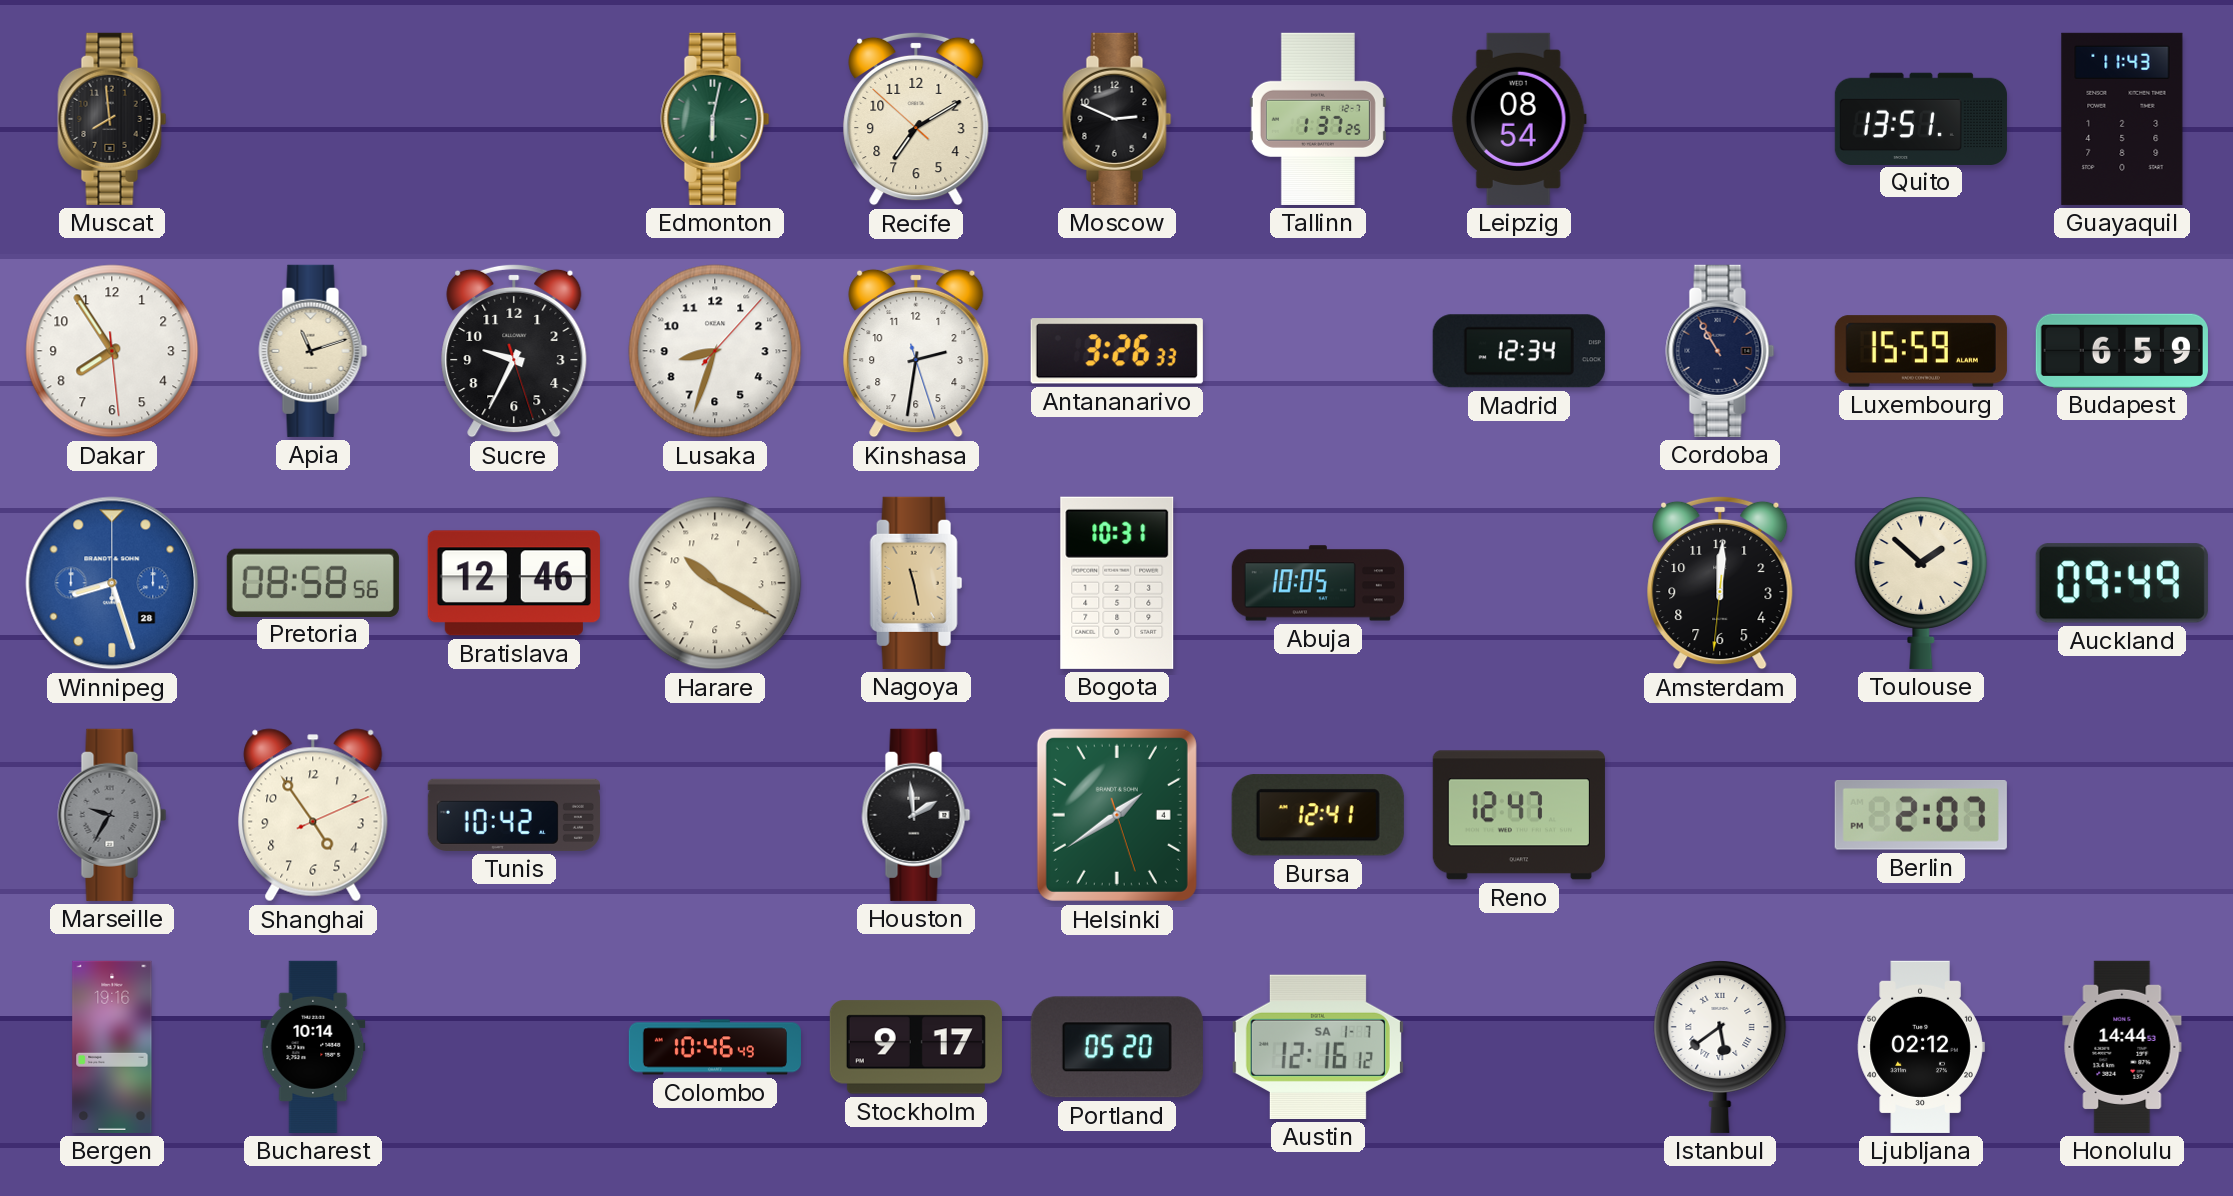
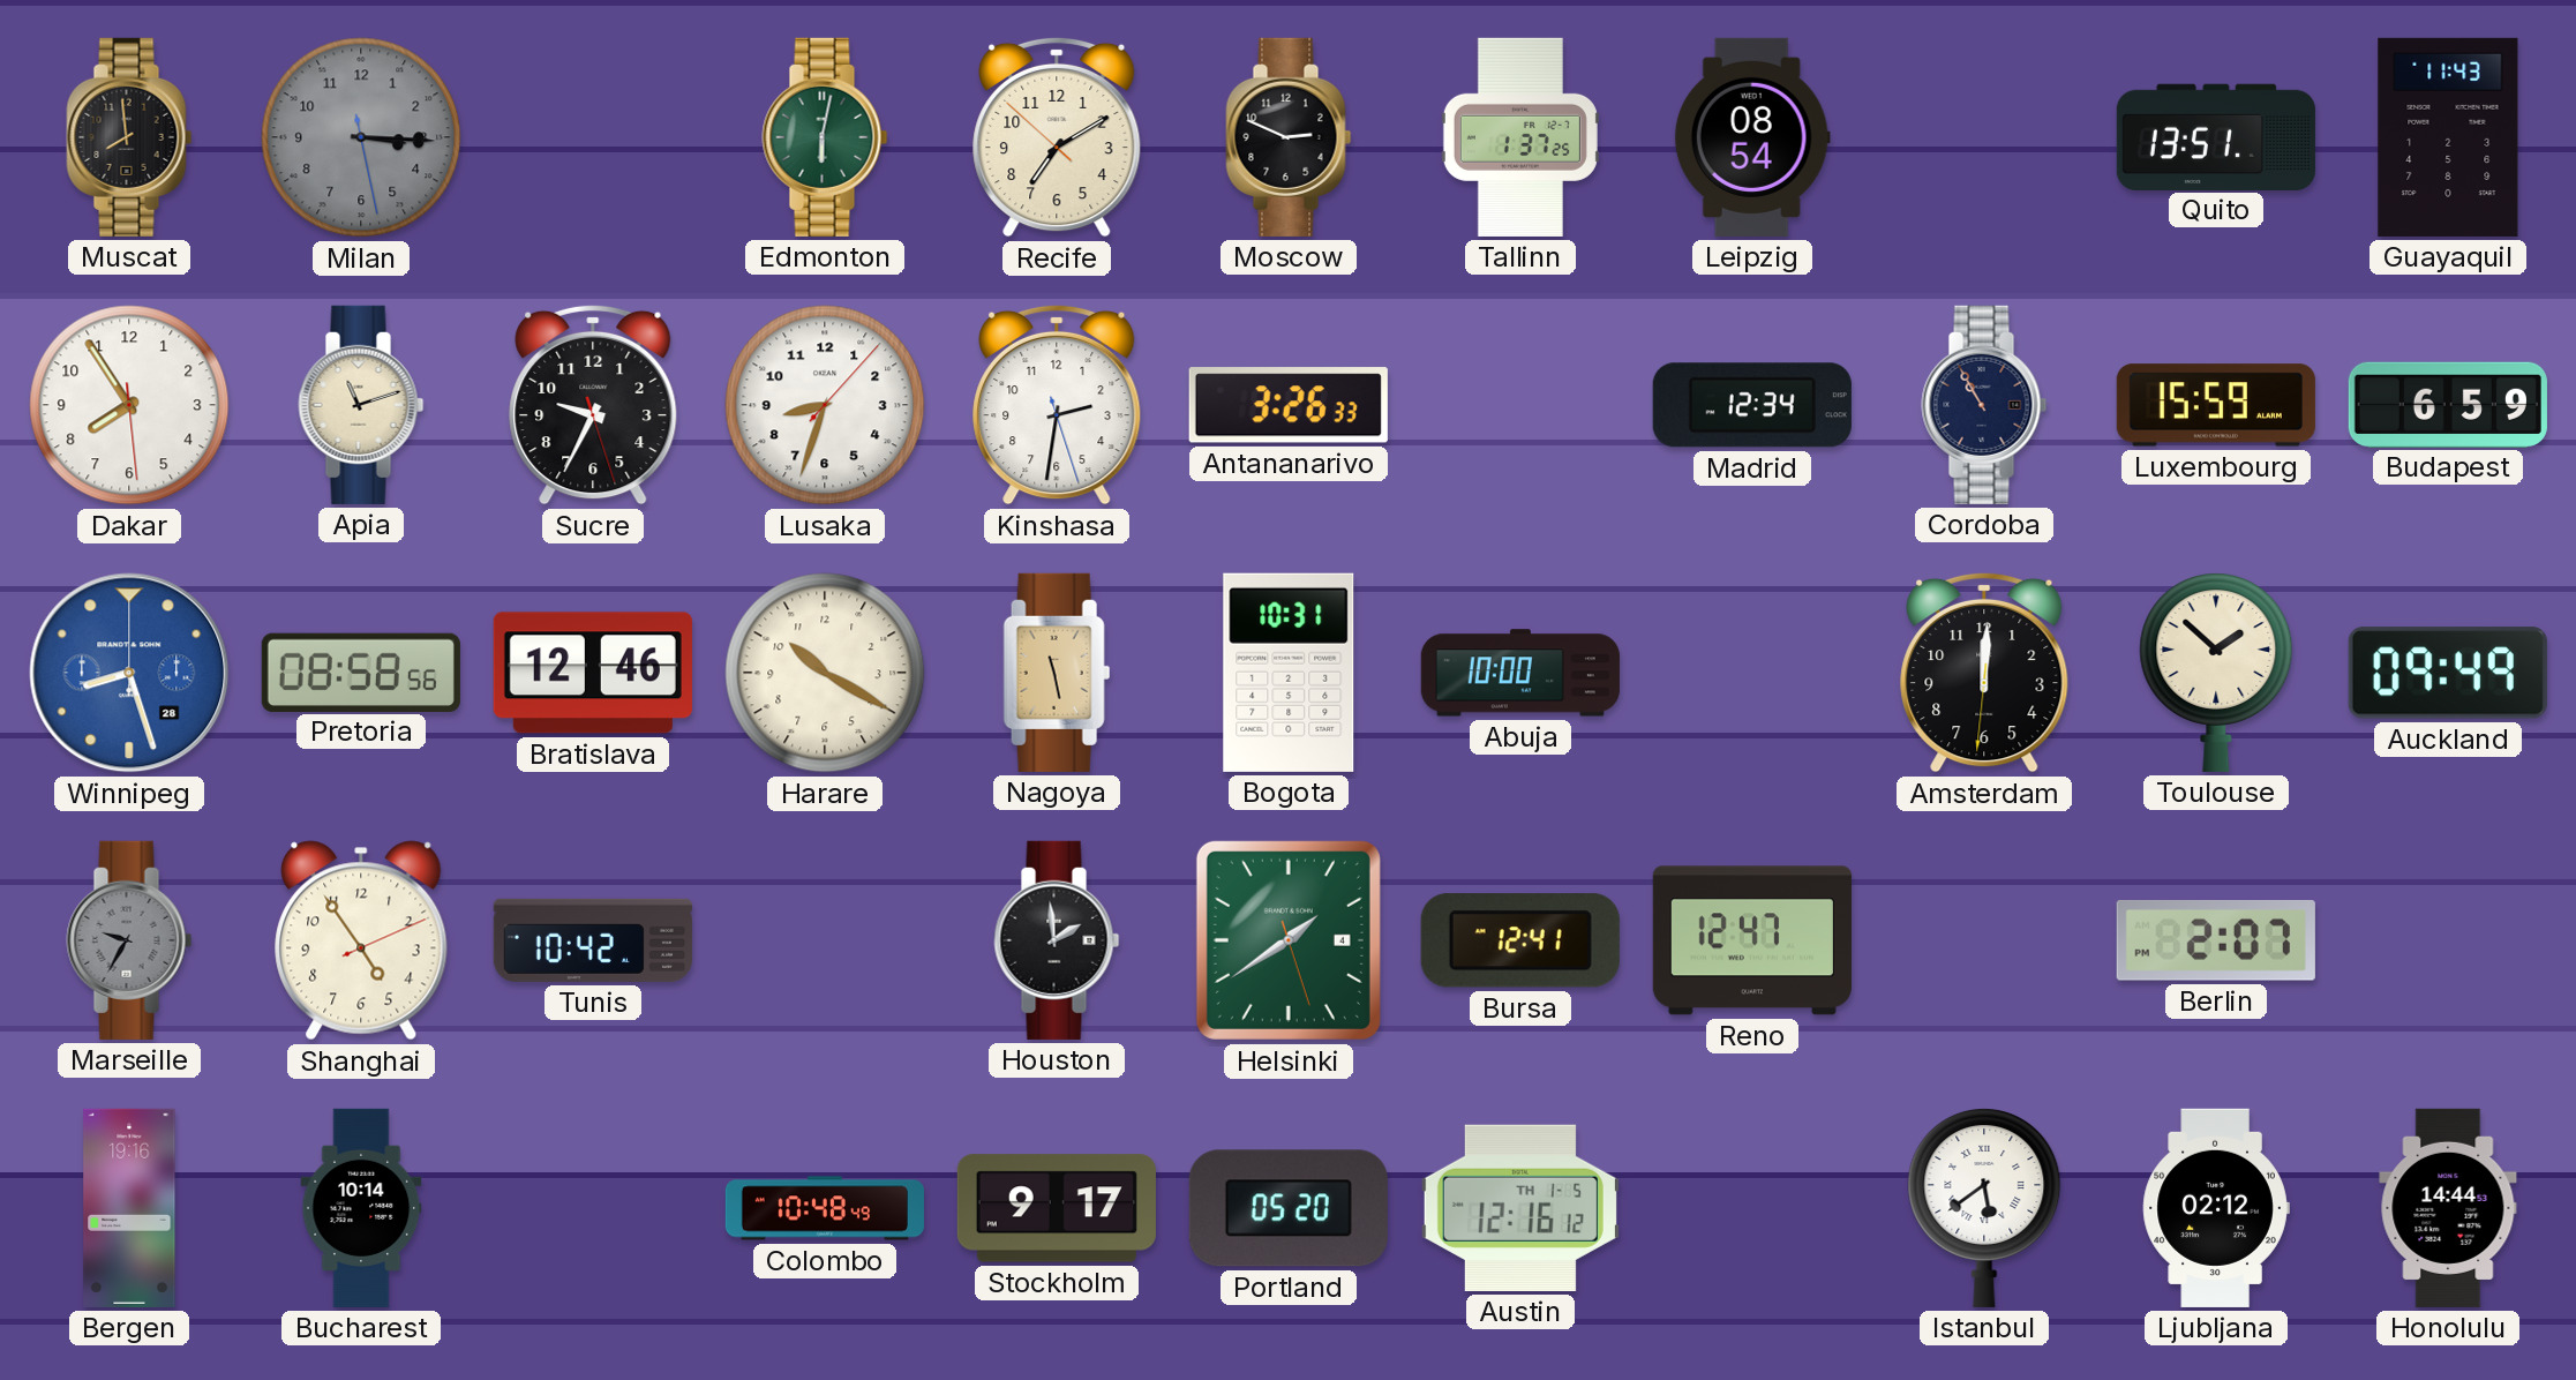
Milan: none -> 3:15 (361, 137)
Abuja: 10:05 -> 10:00 (1520, 673)
Colombo: 10:46 -> 10:48 (825, 1208)
Austin date: SA 1-7 -> TH 1-5 (1520, 1208)
